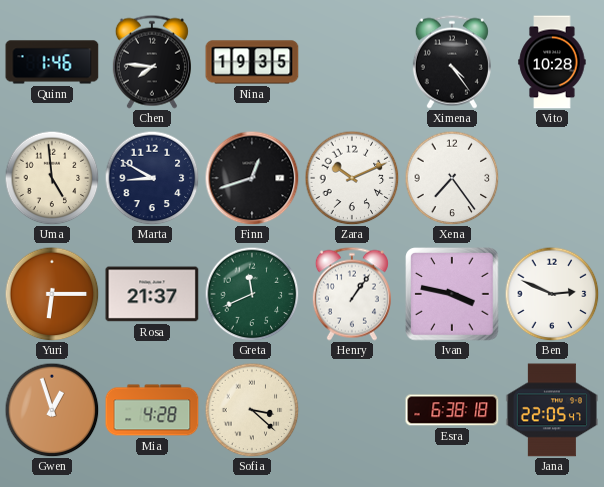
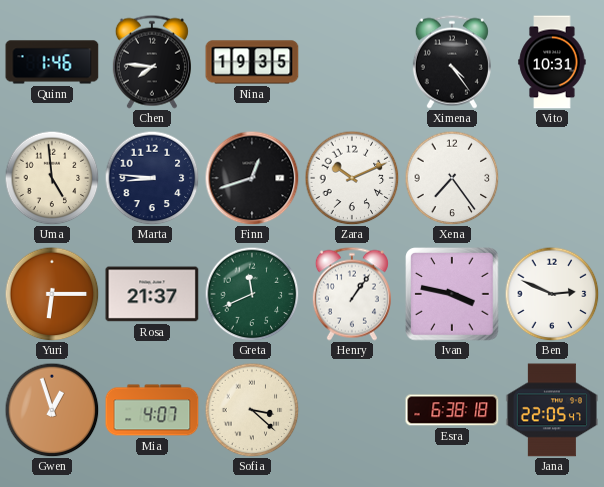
Vito: 10:28 -> 10:31 (552, 62)
Marta: 8:50 -> 8:46 (152, 178)
Mia: 4:28 -> 4:07 (152, 410)
